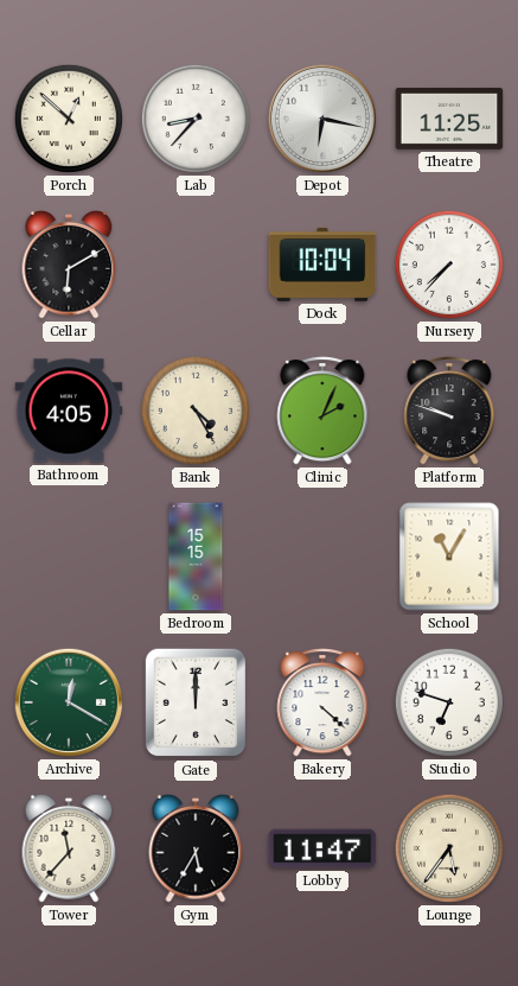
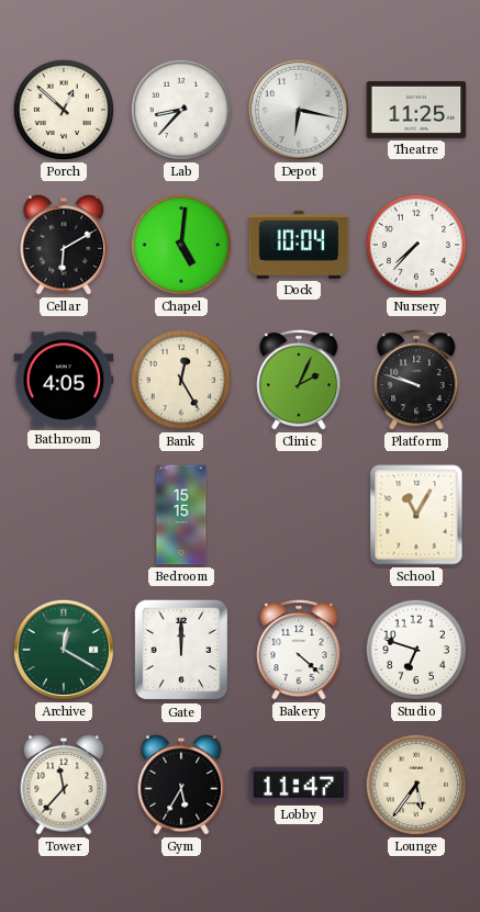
Chapel: none -> 5:01 (181, 245)
Bank: 4:25 -> 12:25 (181, 380)
